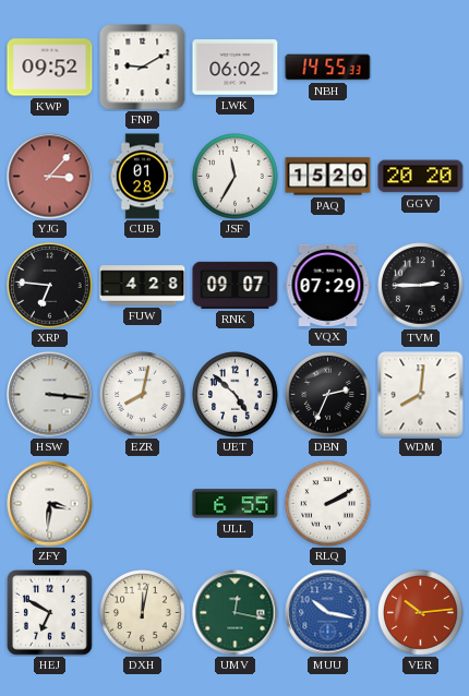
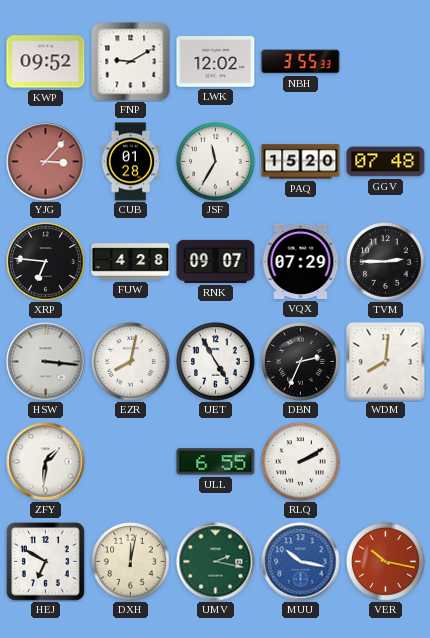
LWK: 06:02 -> 12:02 (216, 62)
NBH: 14:55 -> 3:55 (301, 62)
GGV: 20:20 -> 07:48 (386, 162)
UET: 4:52 -> 4:55 (216, 362)
ZFY: 3:31 -> 1:31 (46, 462)
UMV: 12:17 -> 2:17 (216, 562)
VER: 10:14 -> 10:17 (386, 562)
